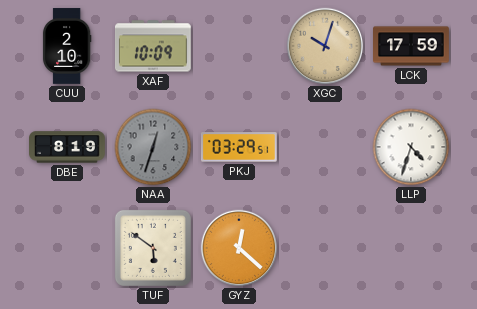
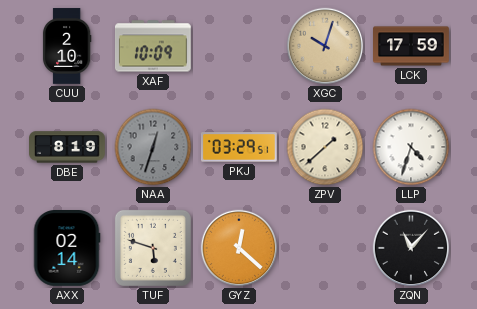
ZPV: none -> 1:38 (325, 147)
AXX: none -> 02:14 (67, 249)
TUF: 5:51 -> 5:48 (153, 248)
ZQN: none -> 11:07 (411, 248)
